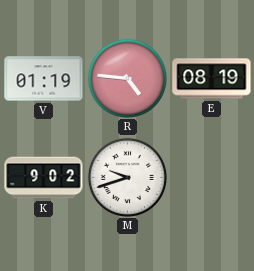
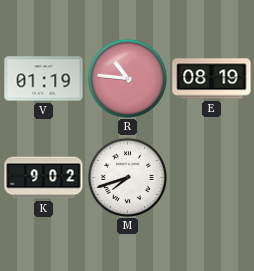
R: 4:46 -> 10:46 (127, 78)
M: 9:42 -> 7:42 (127, 177)
